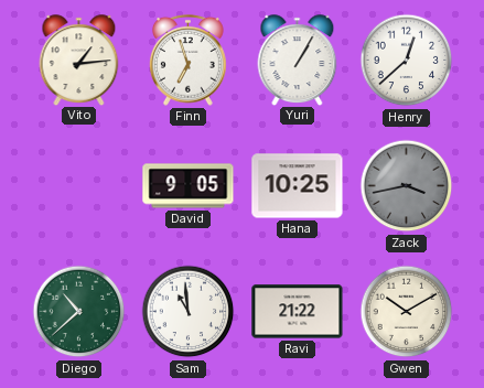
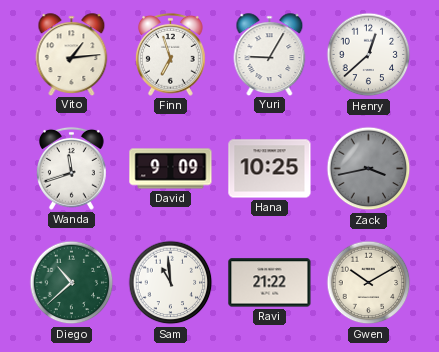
Yuri: 1:05 -> 9:05 (270, 54)
Wanda: none -> 11:42 (72, 168)
David: 9:05 -> 9:09 (171, 169)
